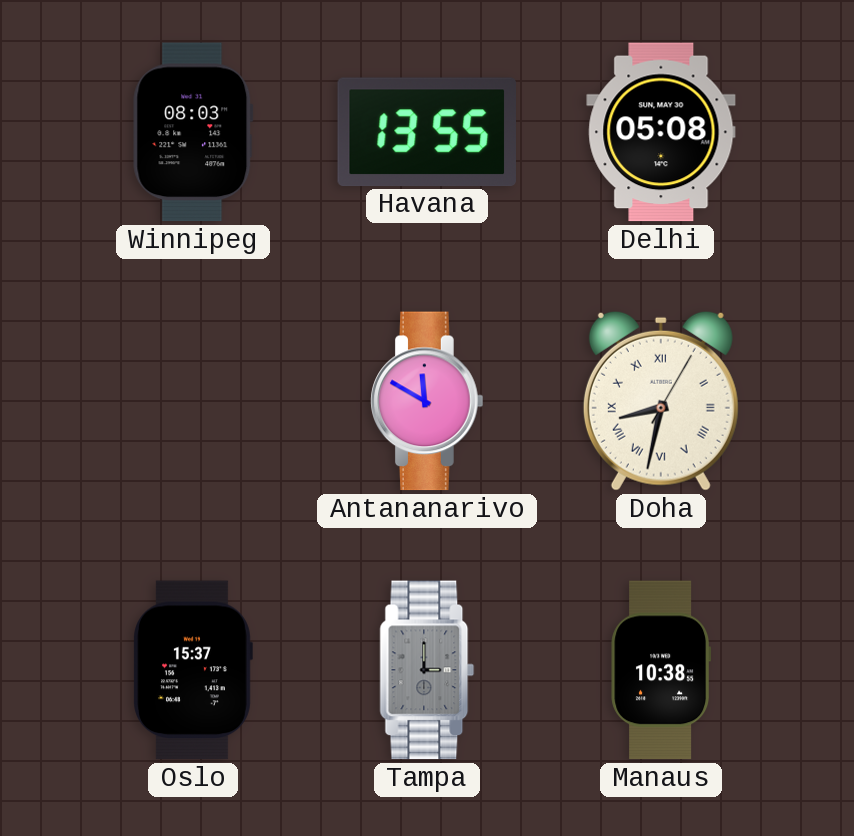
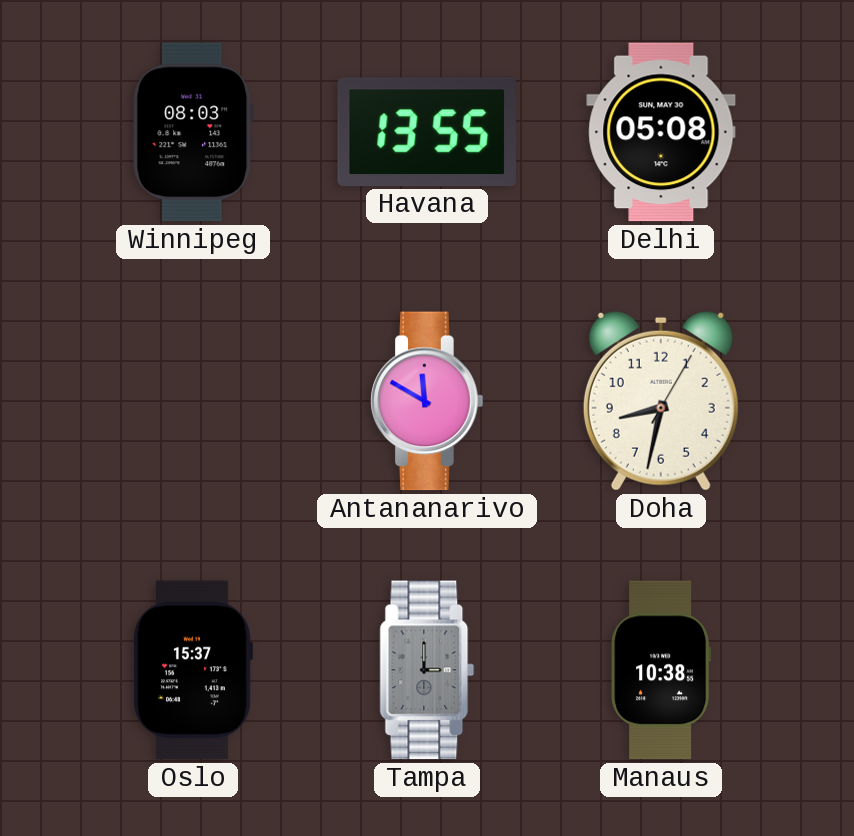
Doha numerals: Roman -> Arabic (661, 401)
